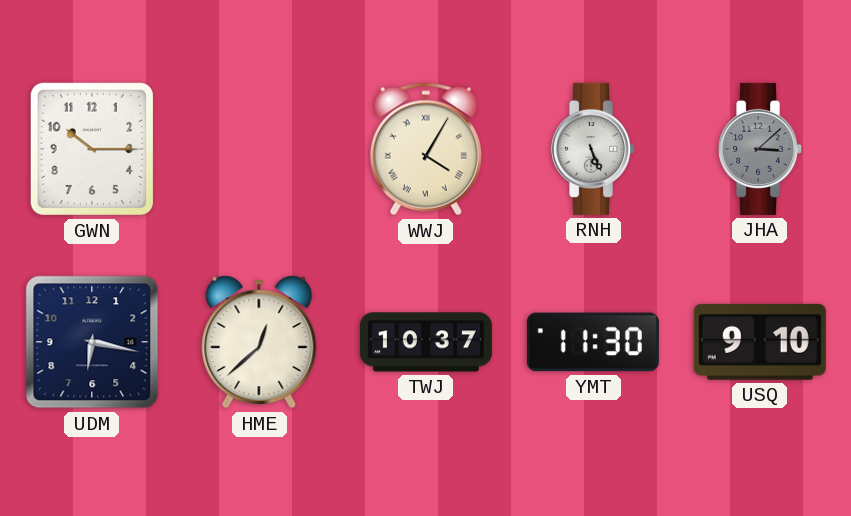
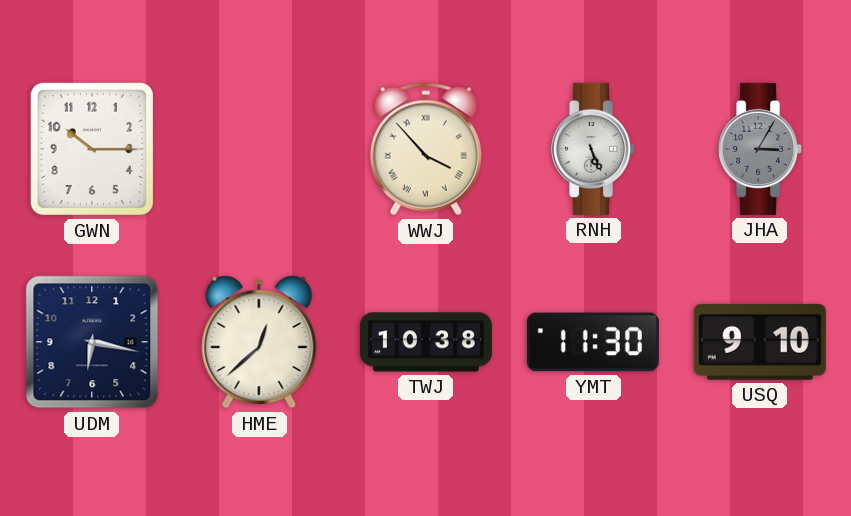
WWJ: 4:05 -> 3:53 (426, 149)
JHA: 3:08 -> 3:05 (761, 149)
TWJ: 10:37 -> 10:38 (426, 342)
